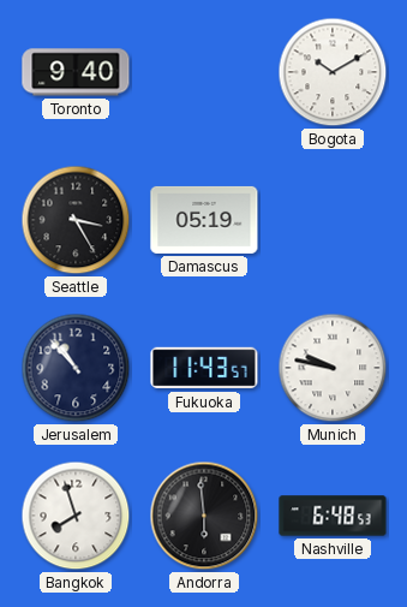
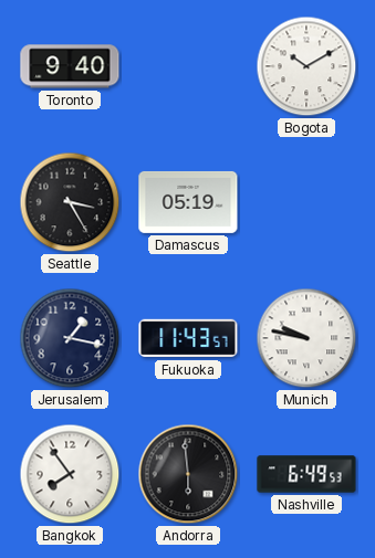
Jerusalem: 10:53 -> 1:17 (70, 338)
Bangkok: 7:57 -> 7:54 (70, 474)
Nashville: 6:48 -> 6:49 (306, 474)
